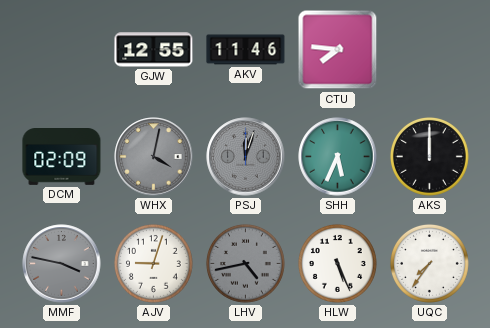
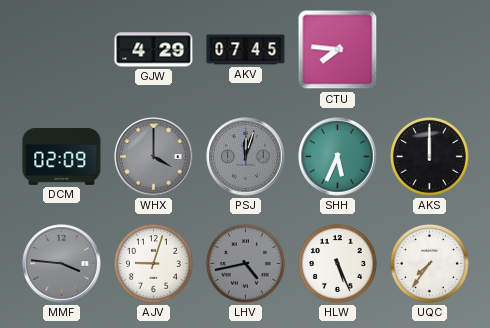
GJW: 12:55 -> 4:29 (154, 50)
AKV: 11:46 -> 07:45 (246, 50)
WHX: 4:02 -> 4:00 (154, 157)
MMF: 3:47 -> 3:46 (62, 264)
